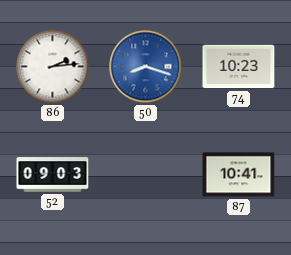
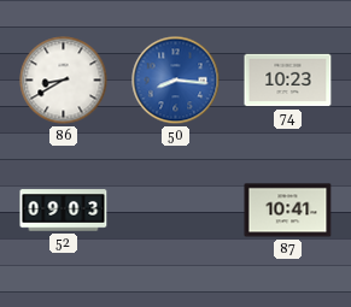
86: 2:14 -> 8:40 (64, 81)
50: 8:18 -> 8:16 (176, 81)
